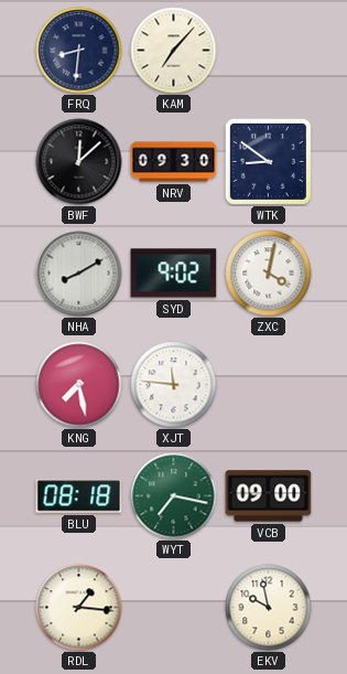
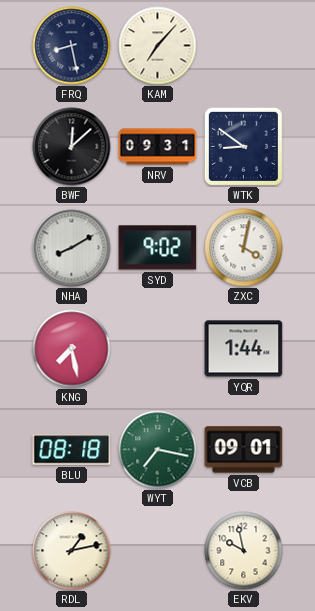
FRQ: 8:31 -> 8:28 (72, 46)
NRV: 09:30 -> 09:31 (158, 147)
XJT: 11:46 -> none (174, 385)
YQR: none -> 1:44 (244, 349)
VCB: 09:00 -> 09:01 (244, 450)
RDL: 1:16 -> 1:13 (72, 551)
